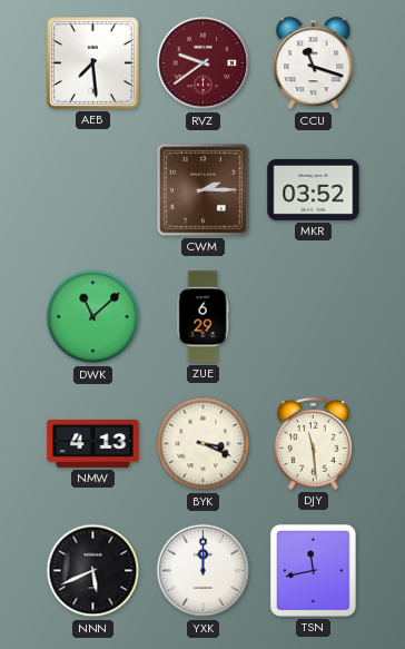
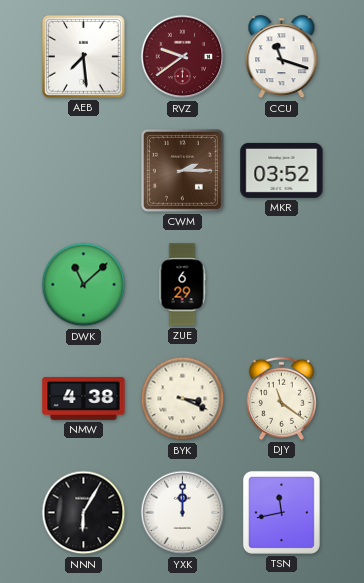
NMW: 4:13 -> 4:38 (84, 398)
DJY: 11:29 -> 11:21 (281, 398)
NNN: 5:41 -> 6:05 (84, 513)
